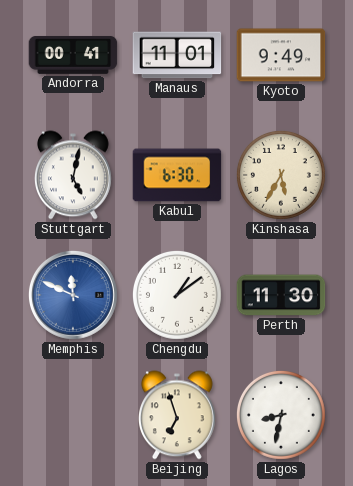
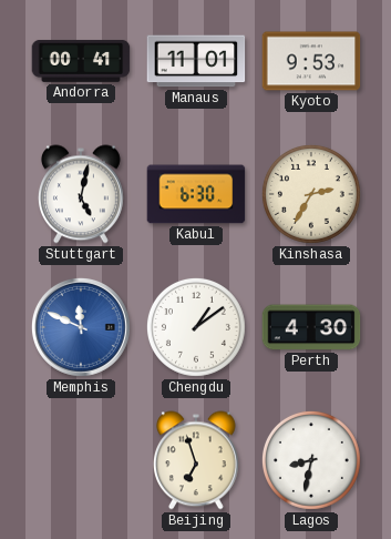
Kyoto: 9:49 -> 9:53 (311, 61)
Kinshasa: 5:35 -> 2:35 (311, 194)
Perth: 11:30 -> 4:30 (311, 327)
